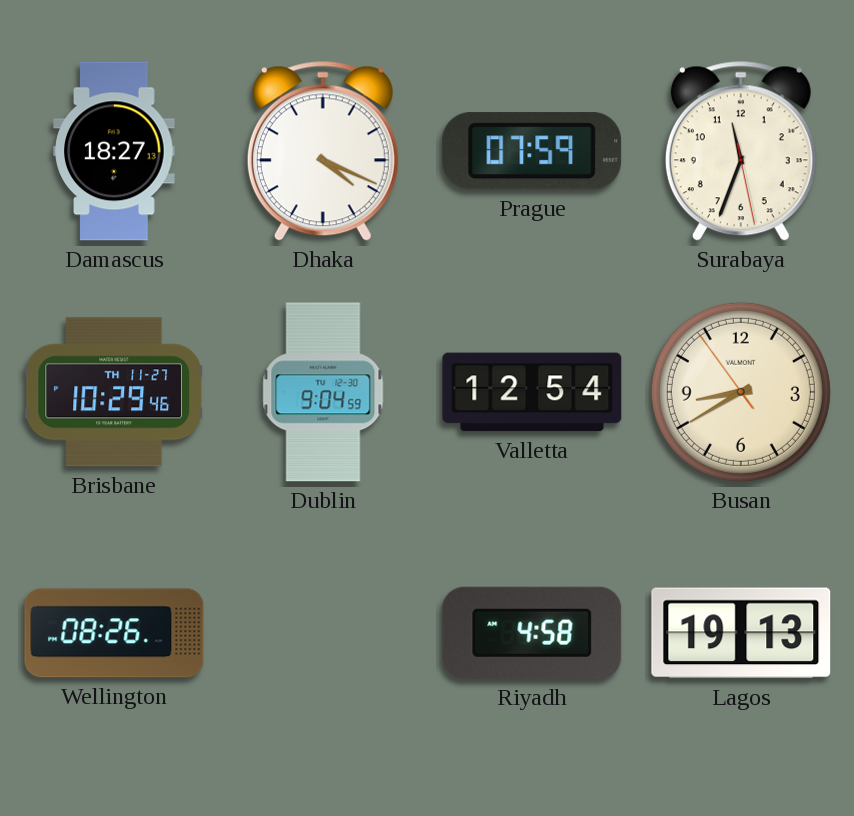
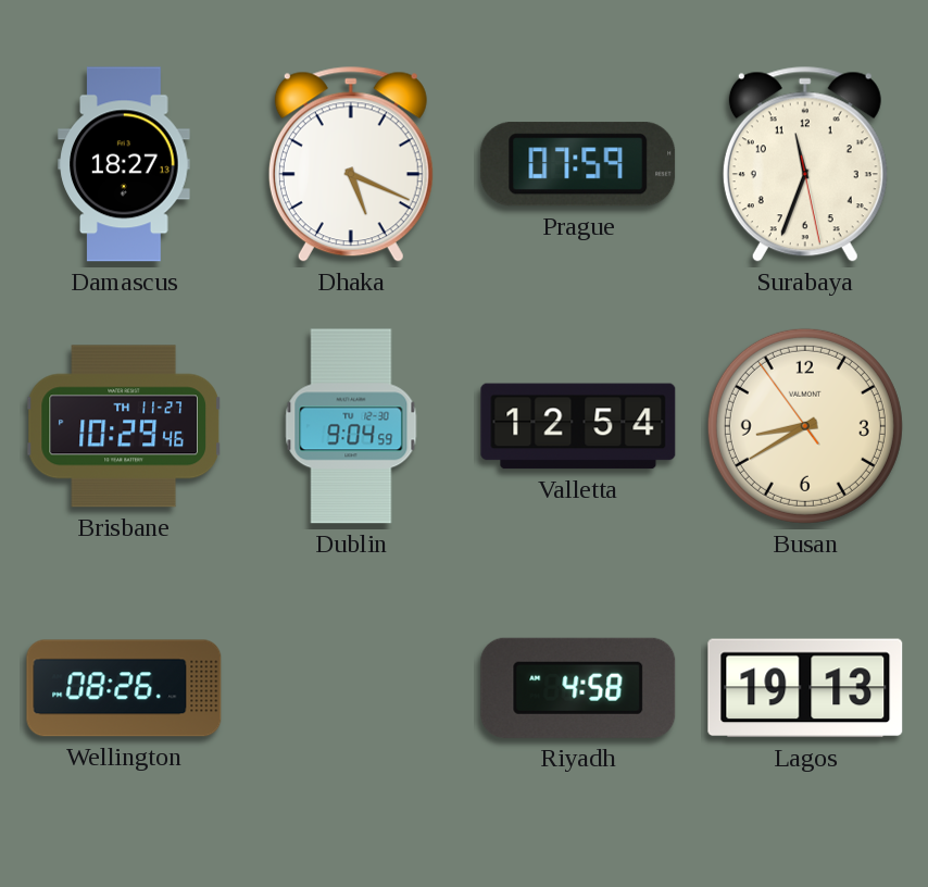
Dhaka: 4:19 -> 5:19 (351, 164)
